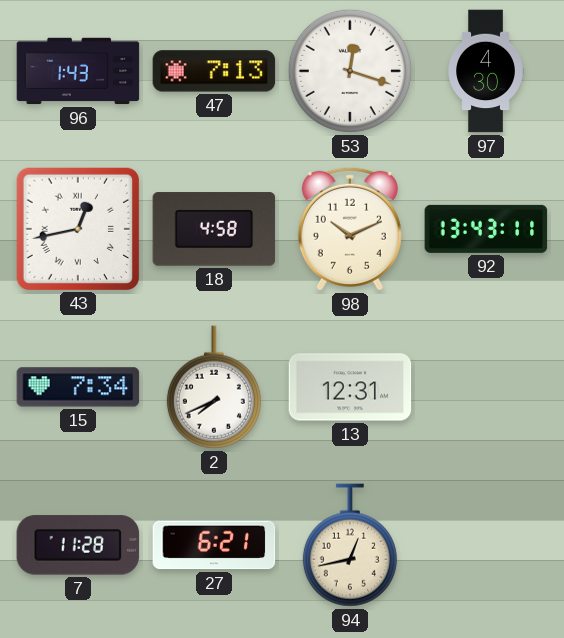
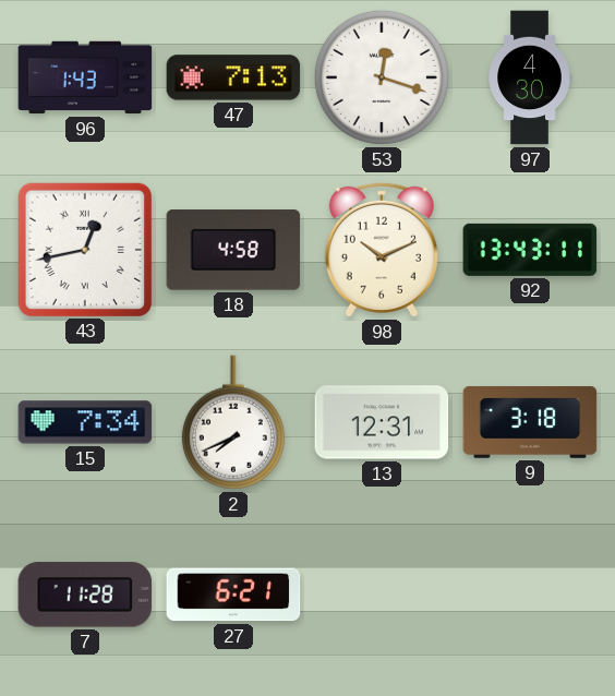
9: none -> 3:18 (530, 422)
94: 12:43 -> none (350, 545)
